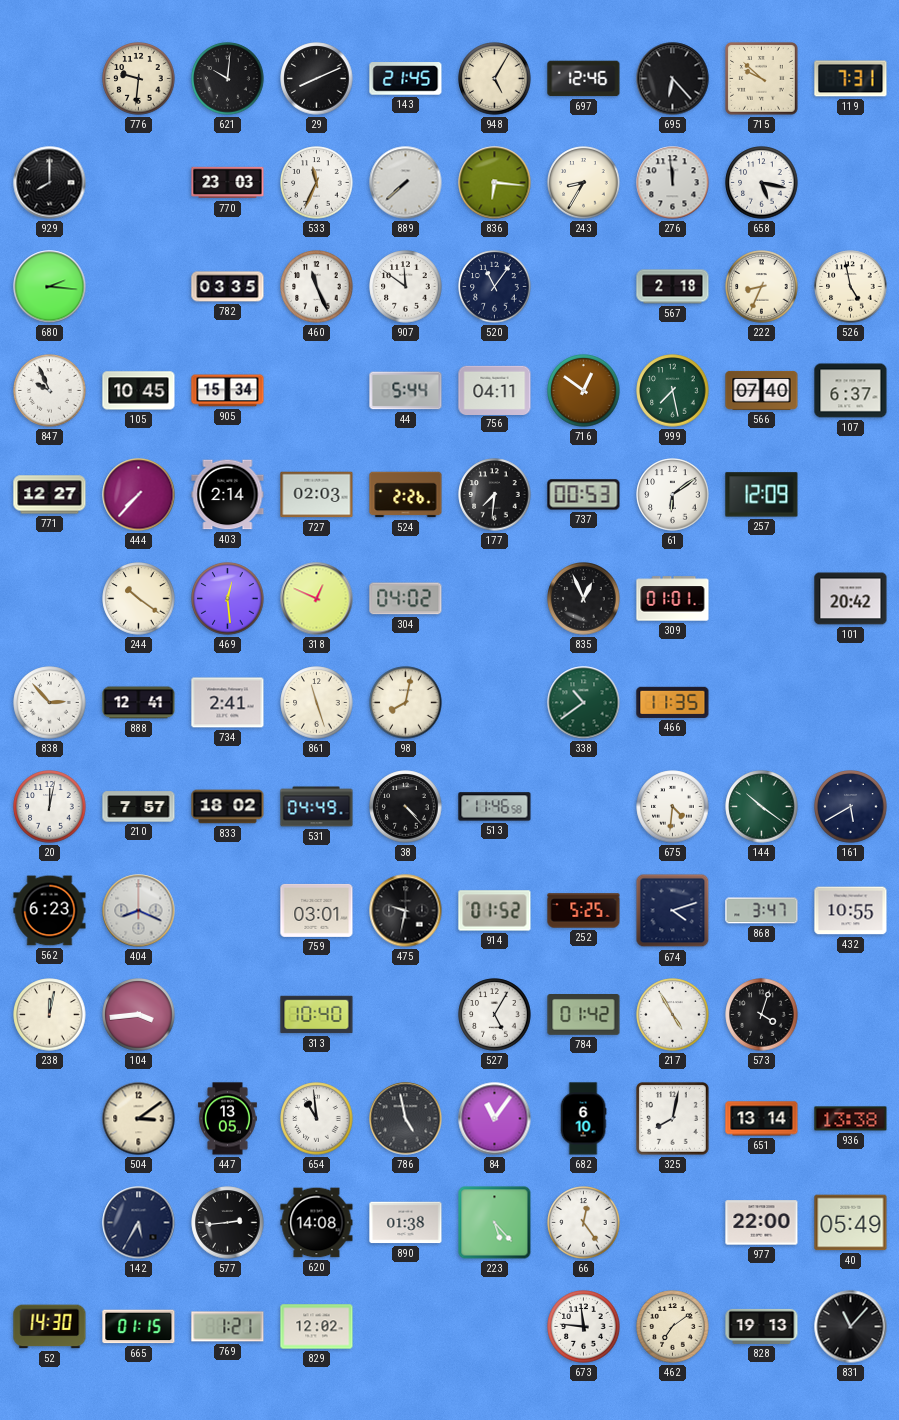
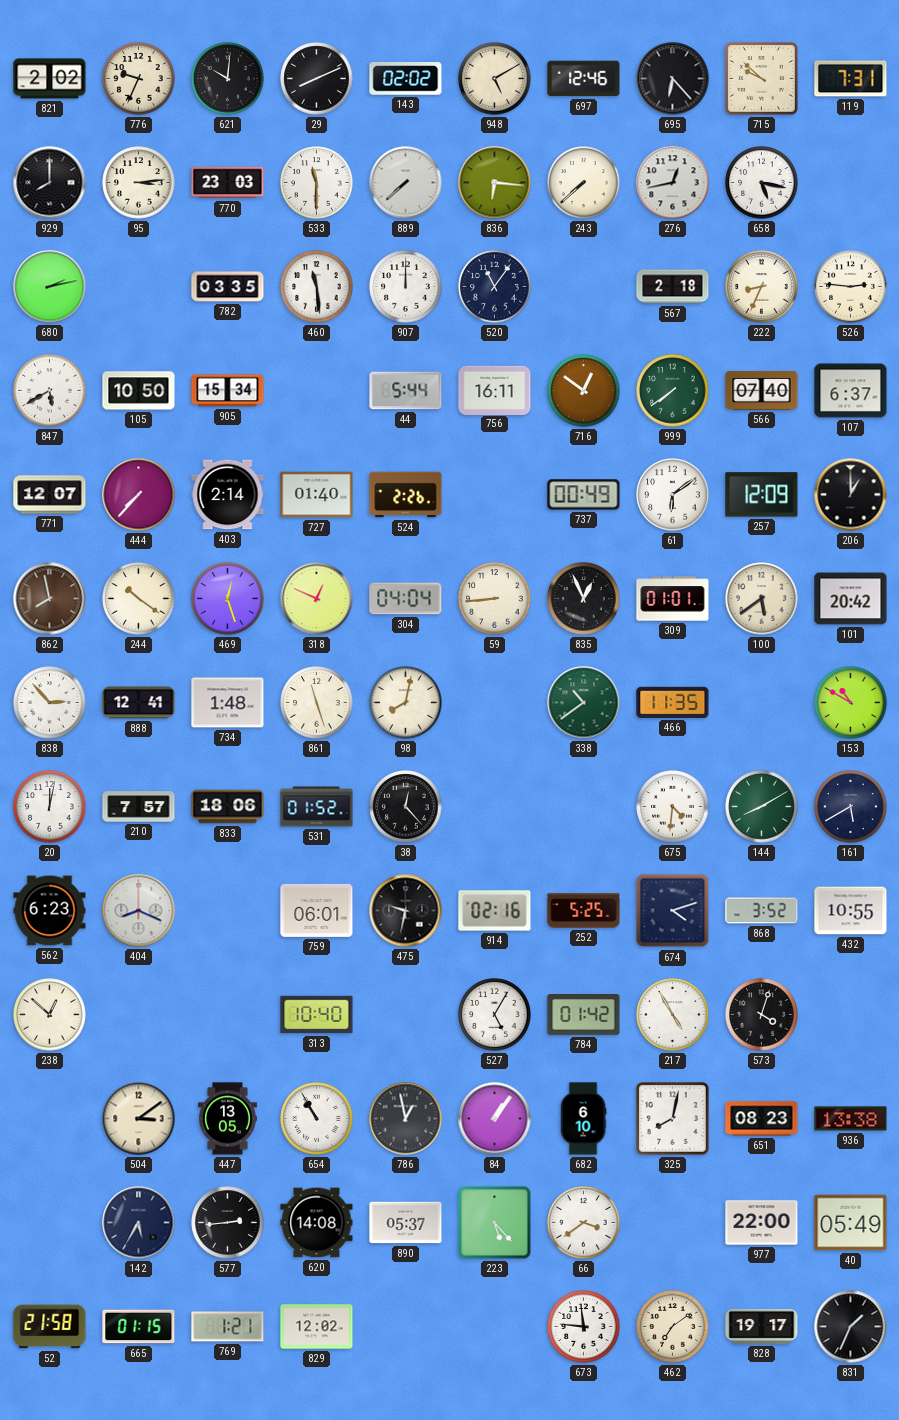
821: none -> 2:02 (50, 79)
776: 9:31 -> 9:34 (139, 79)
143: 21:45 -> 02:02 (406, 79)
948: 5:05 -> 5:10 (495, 79)
95: none -> 3:14 (139, 183)
533: 11:34 -> 11:30 (317, 183)
243: 8:35 -> 7:38 (584, 183)
276: 11:59 -> 12:43 (673, 183)
680: 2:16 -> 2:13 (50, 287)
460: 11:26 -> 11:29 (317, 287)
907: 11:51 -> 12:00 (406, 287)
526: 4:58 -> 2:46 (851, 287)
847: 9:56 -> 5:40 (50, 391)
105: 10:45 -> 10:50 (139, 391)
756: 04:11 -> 16:11 (495, 390)
999: 7:28 -> 7:39 (673, 391)
771: 12:27 -> 12:07 (50, 495)
727: 02:03 -> 01:40 (317, 495)
177: 7:31 -> none (495, 495)
737: 00:53 -> 00:49 (584, 495)
206: none -> 1:00 (851, 495)
862: none -> 7:58 (50, 599)
469: 12:29 -> 12:27 (228, 599)
304: 04:02 -> 04:04 (406, 599)
59: none -> 8:44 (495, 599)
100: none -> 5:39 (762, 599)
734: 2:41 -> 1:48 (228, 703)
153: none -> 10:50 (851, 703)
833: 18:02 -> 18:06 (228, 807)
531: 04:49 -> 01:52 (317, 807)
38: 4:23 -> 12:23 (406, 807)
513: 11:46 -> none (495, 807)
144: 10:21 -> 8:10 (762, 807)
759: 03:01 -> 06:01 (317, 910)
914: 01:52 -> 02:16 (495, 911)
868: 3:47 -> 3:52 (762, 911)
238: 12:02 -> 12:52 (50, 1015)
104: 3:44 -> none (139, 1015)
654: 10:59 -> 10:55 (317, 1119)
786: 4:58 -> 12:58 (406, 1119)
84: 11:06 -> 1:06 (495, 1119)
651: 13:14 -> 08:23 (762, 1119)
890: 01:38 -> 05:37 (406, 1223)
66: 12:24 -> 3:39 (584, 1223)
52: 14:30 -> 21:58 (50, 1327)
828: 19:13 -> 19:17 (762, 1326)
831: 11:07 -> 1:34 (851, 1327)
